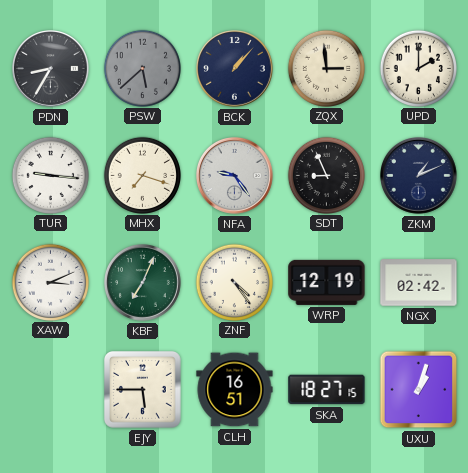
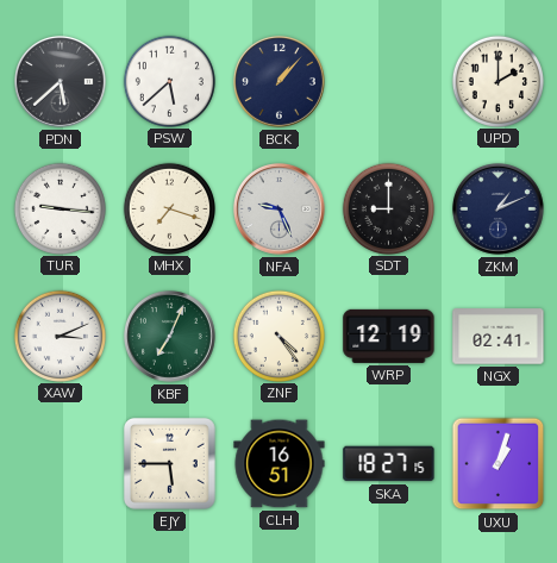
PDN: 8:35 -> 5:38 (61, 82)
PSW dial: grey -> white (169, 81)
ZQX: 2:59 -> none (326, 68)
NFA: 9:24 -> 9:26 (280, 209)
SDT: 8:56 -> 9:00 (388, 208)
NGX: 02:42 -> 02:41 (499, 337)
